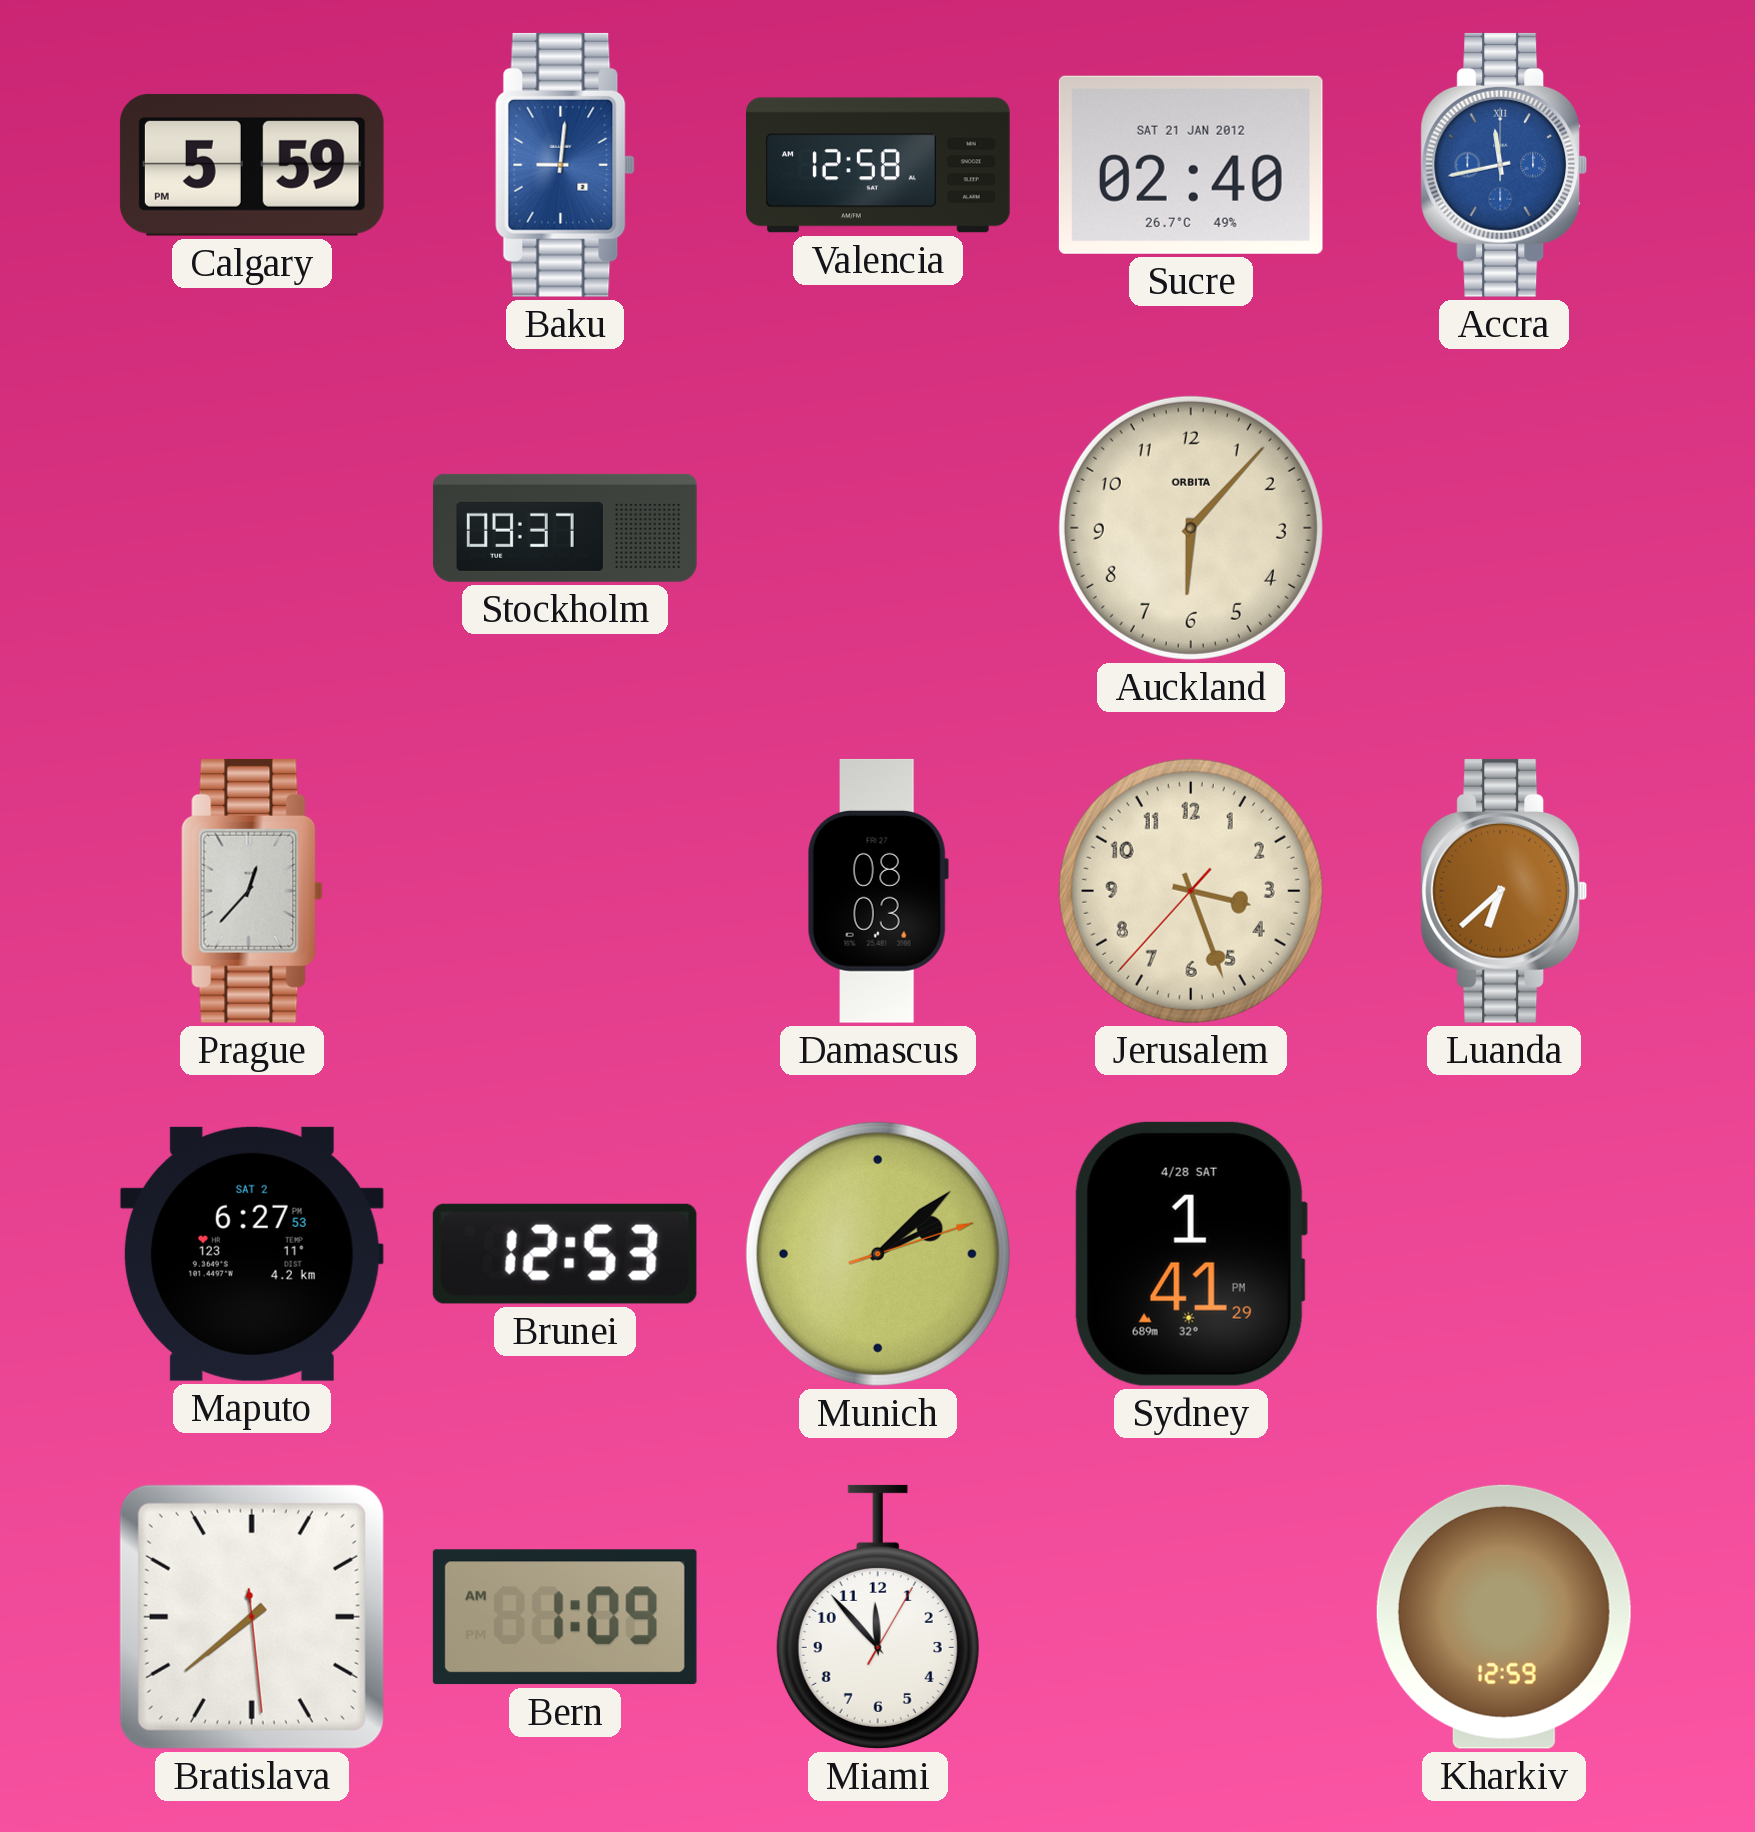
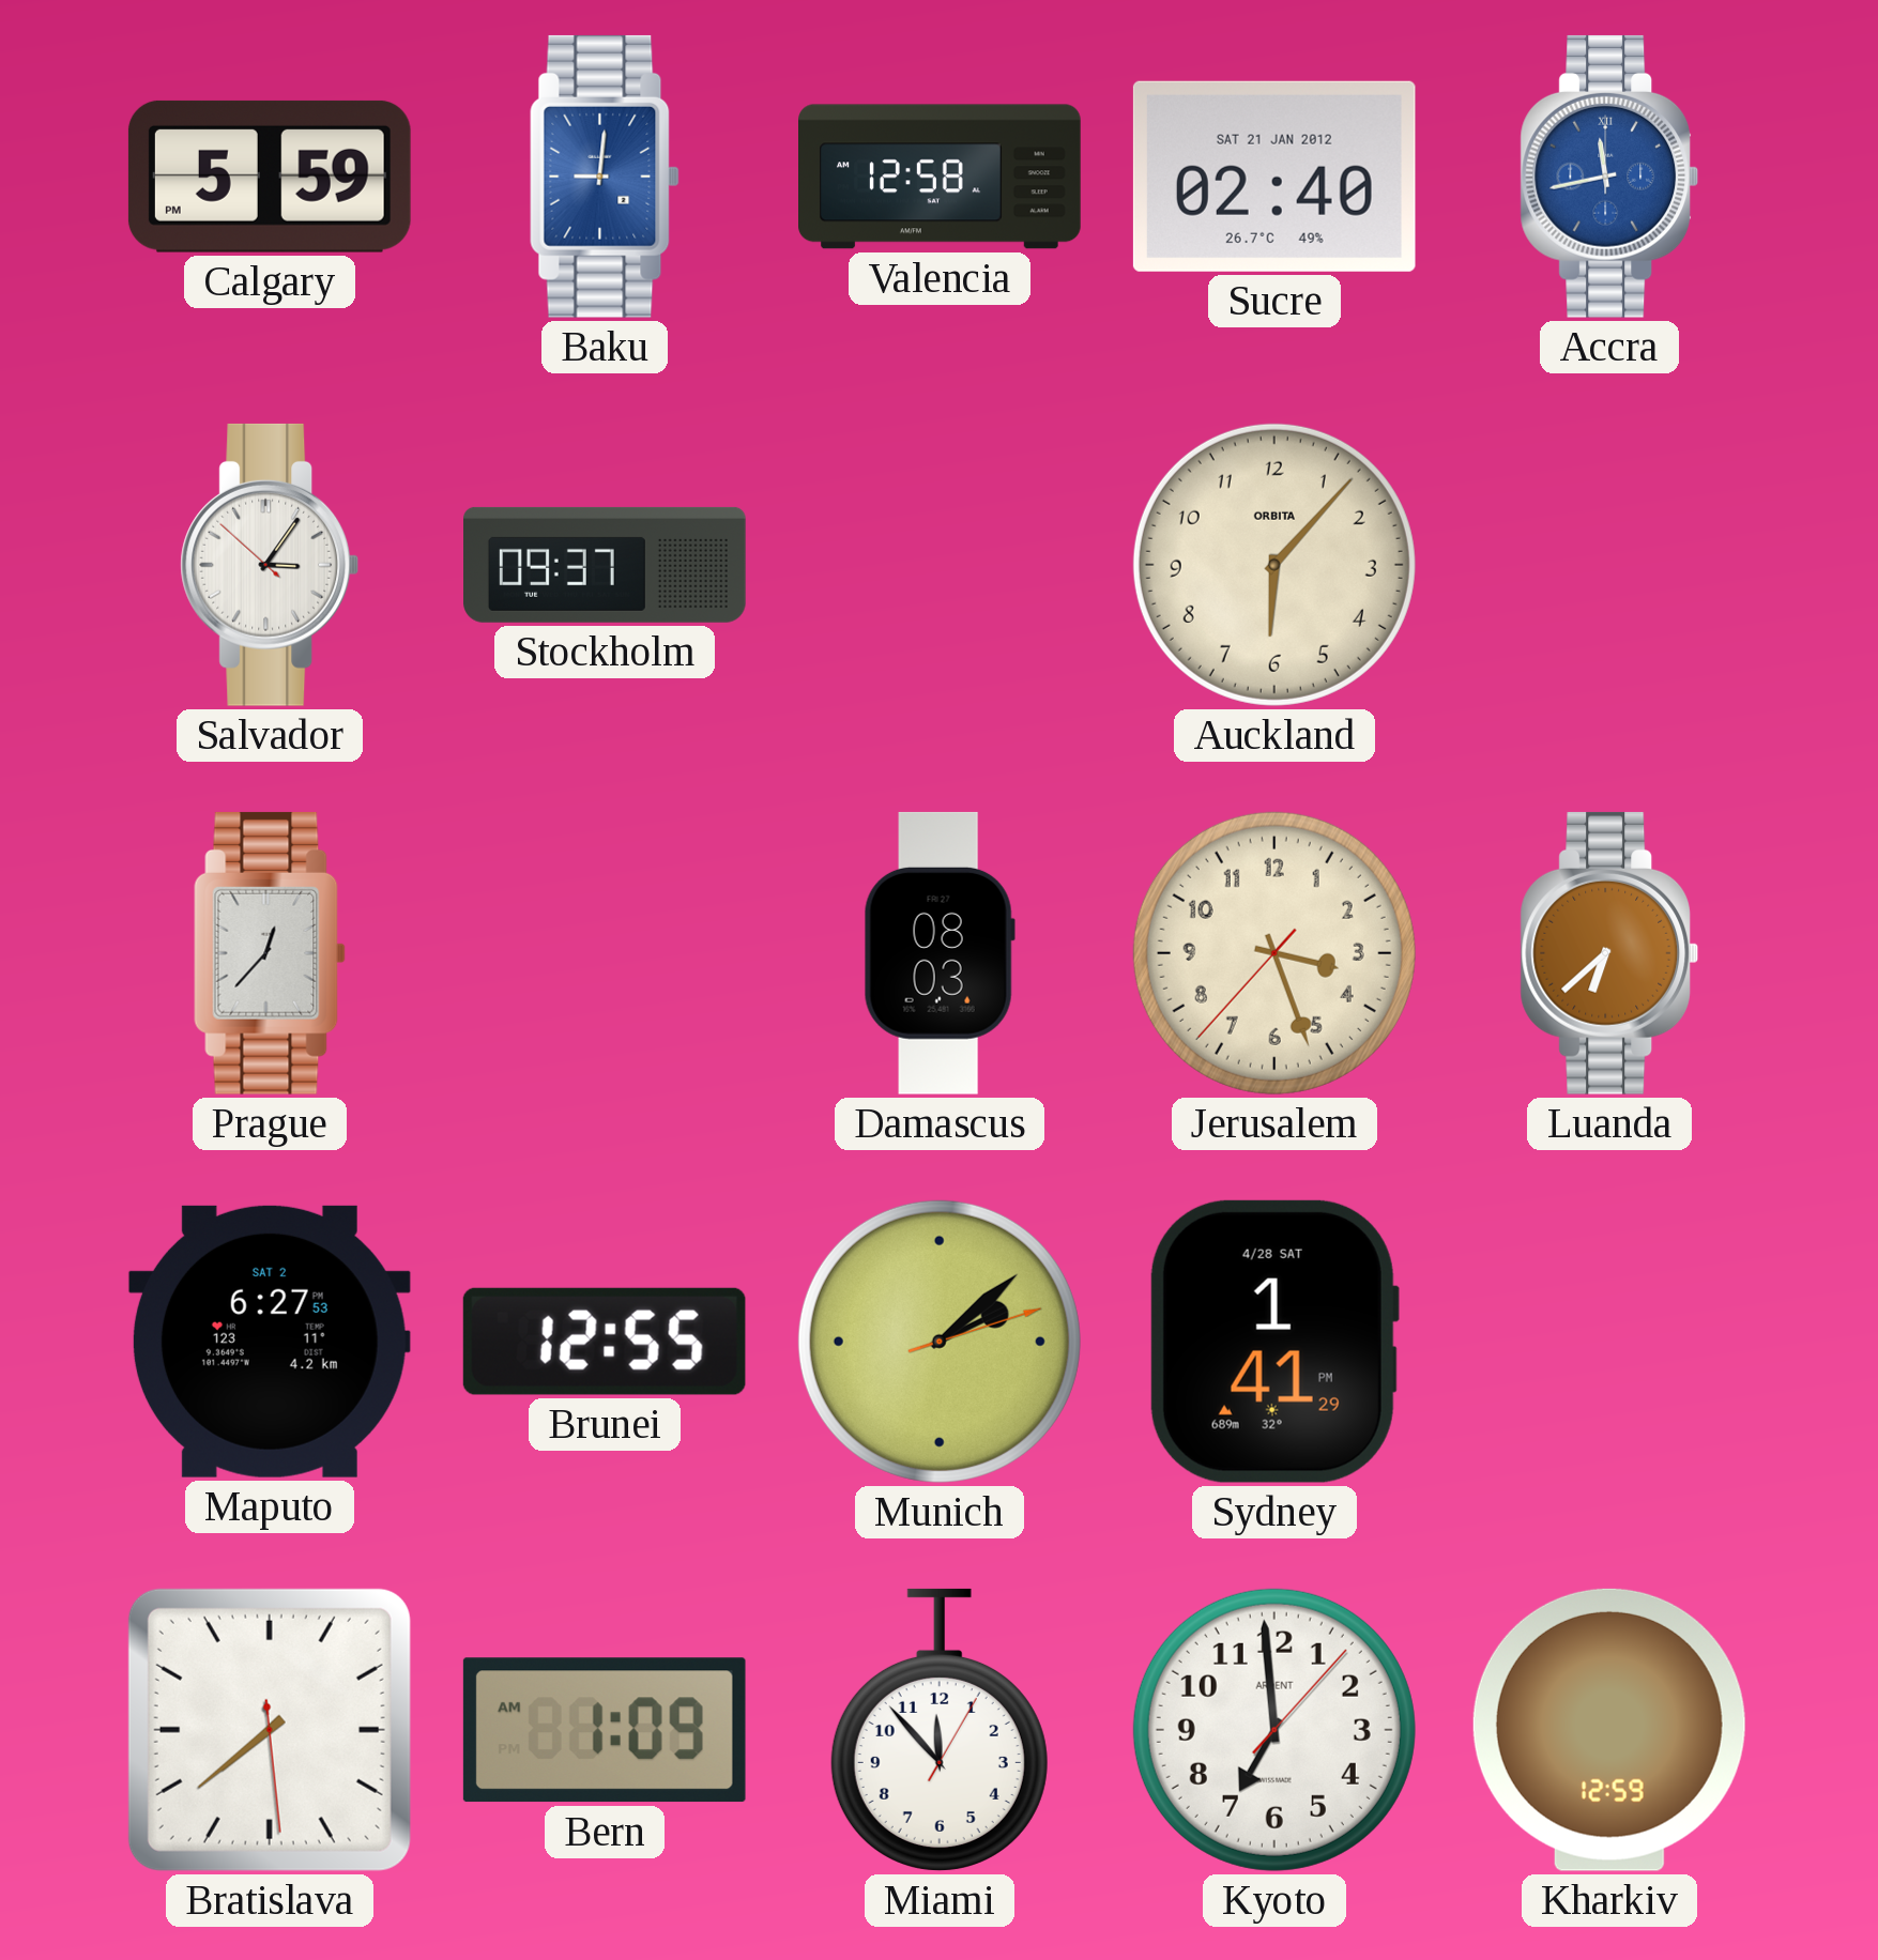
Salvador: none -> 3:05 (270, 565)
Brunei: 12:53 -> 12:55 (605, 1342)
Kyoto: none -> 6:59 (1274, 1730)
